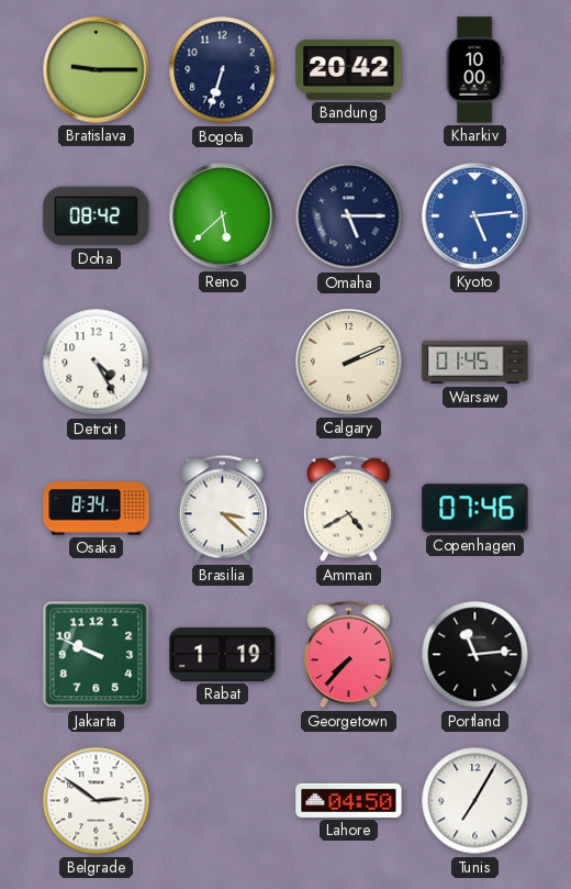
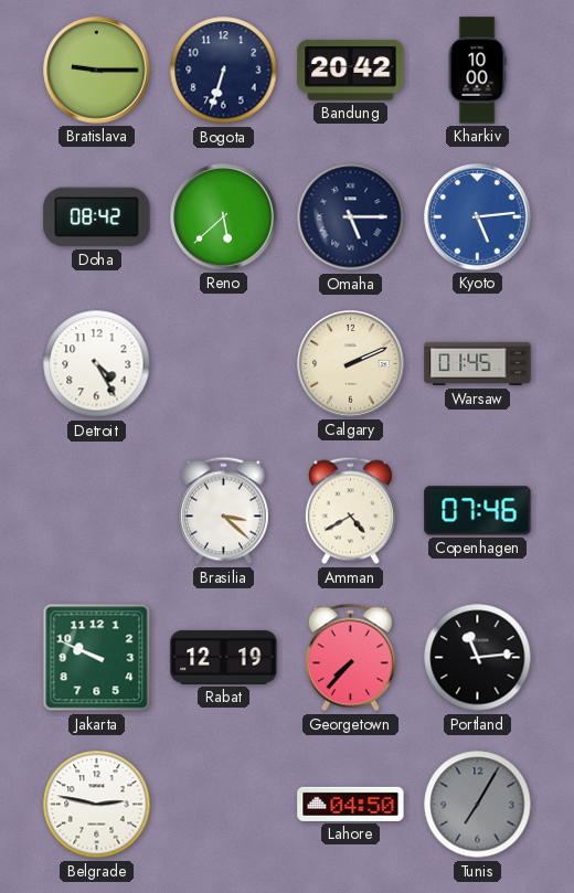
Osaka: 8:34 -> none (97, 509)
Rabat: 1:19 -> 12:19 (224, 657)
Belgrade: 2:51 -> 2:47 (97, 805)
Tunis dial: white -> grey (478, 805)
